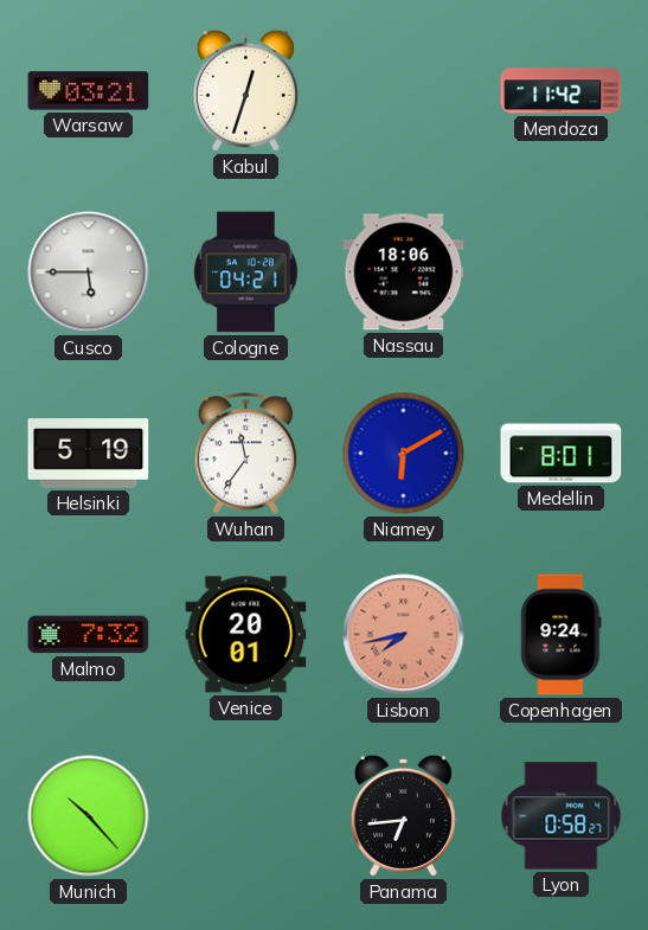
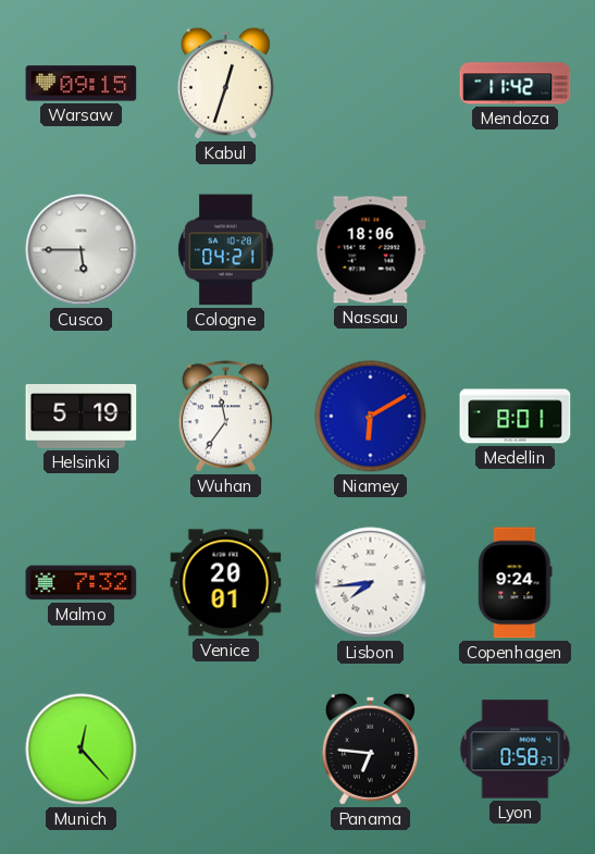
Warsaw: 03:21 -> 09:15 (82, 84)
Lisbon: 7:43 -> 7:44 (371, 583)
Lisbon dial: salmon -> white (371, 583)
Munich: 10:23 -> 12:23 (82, 750)
Panama: 6:44 -> 6:46 (370, 748)
